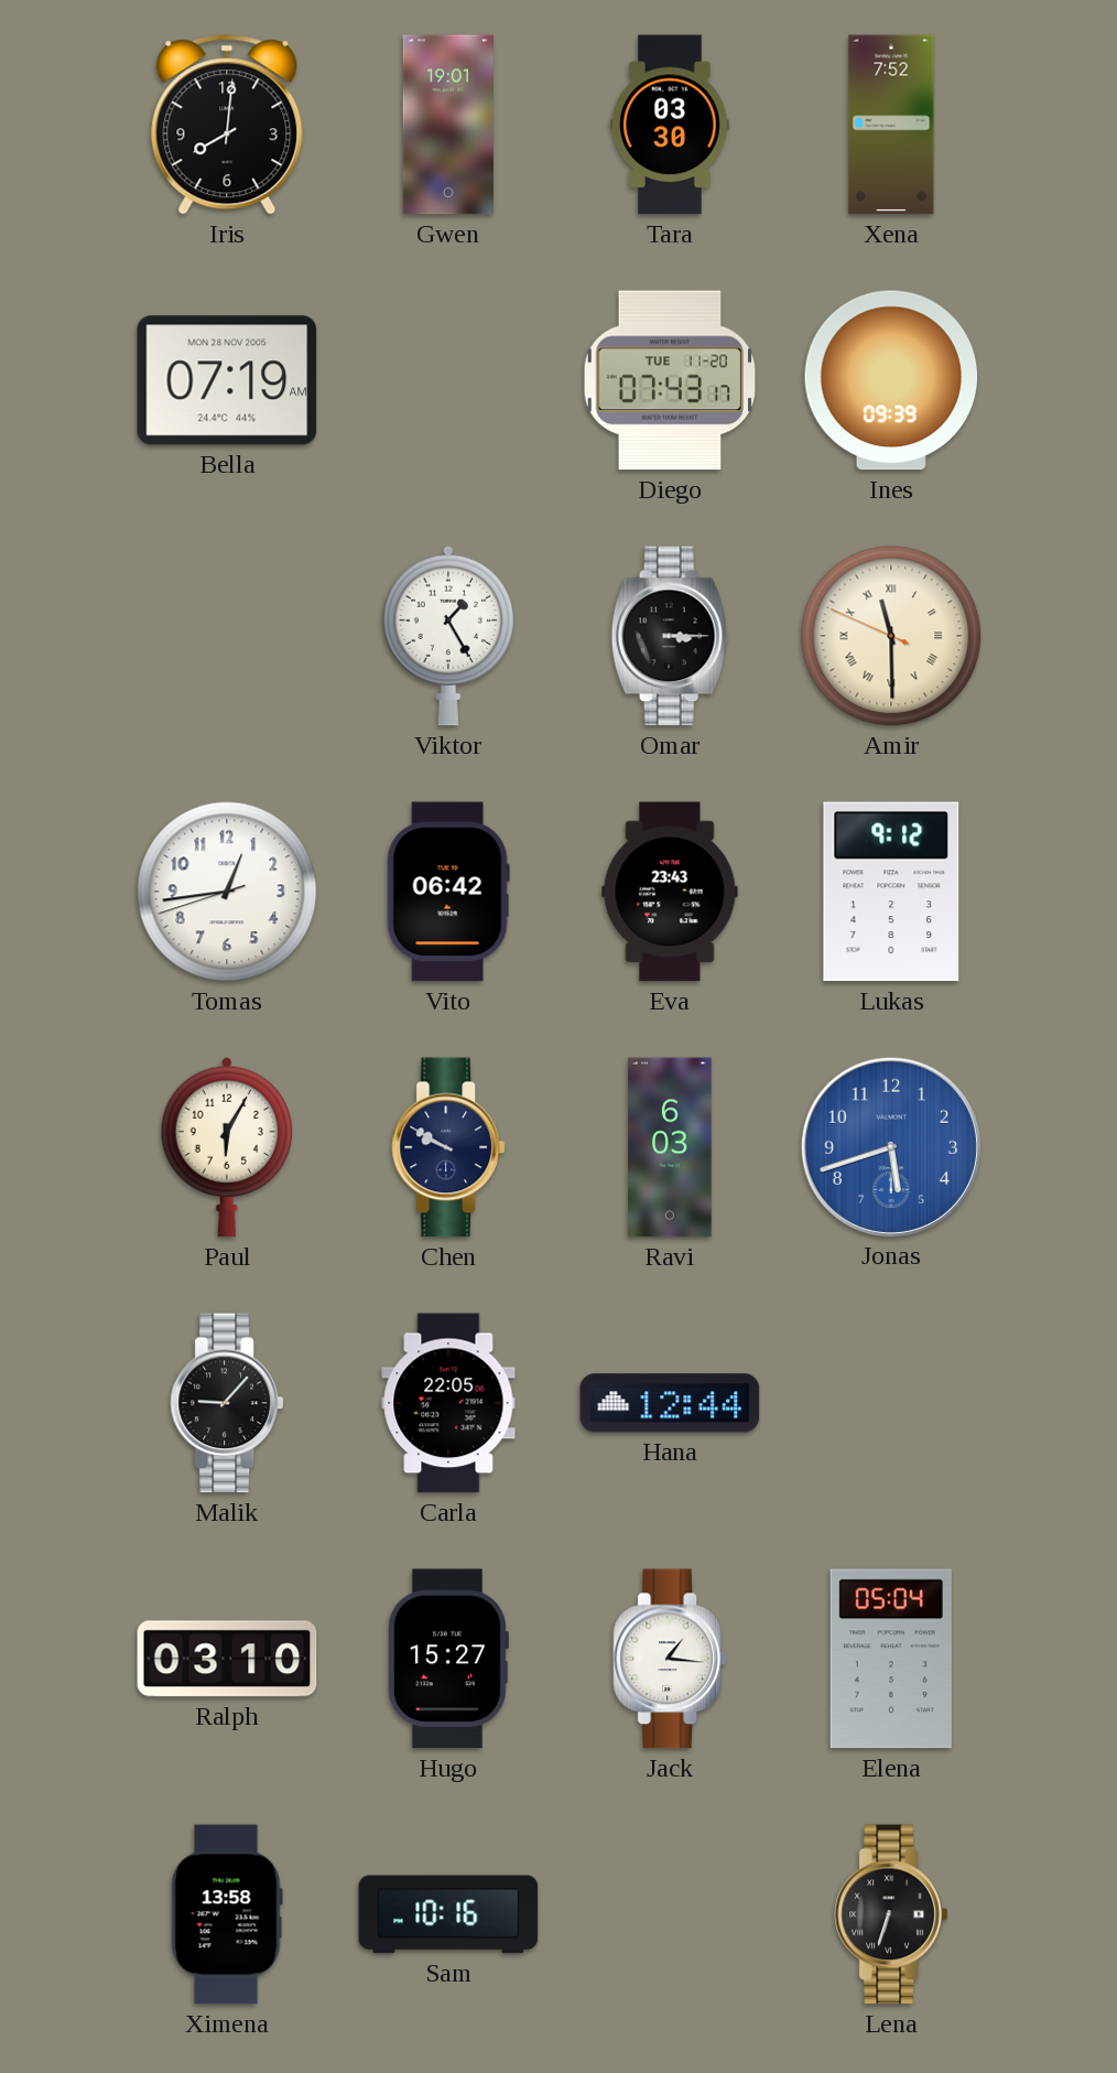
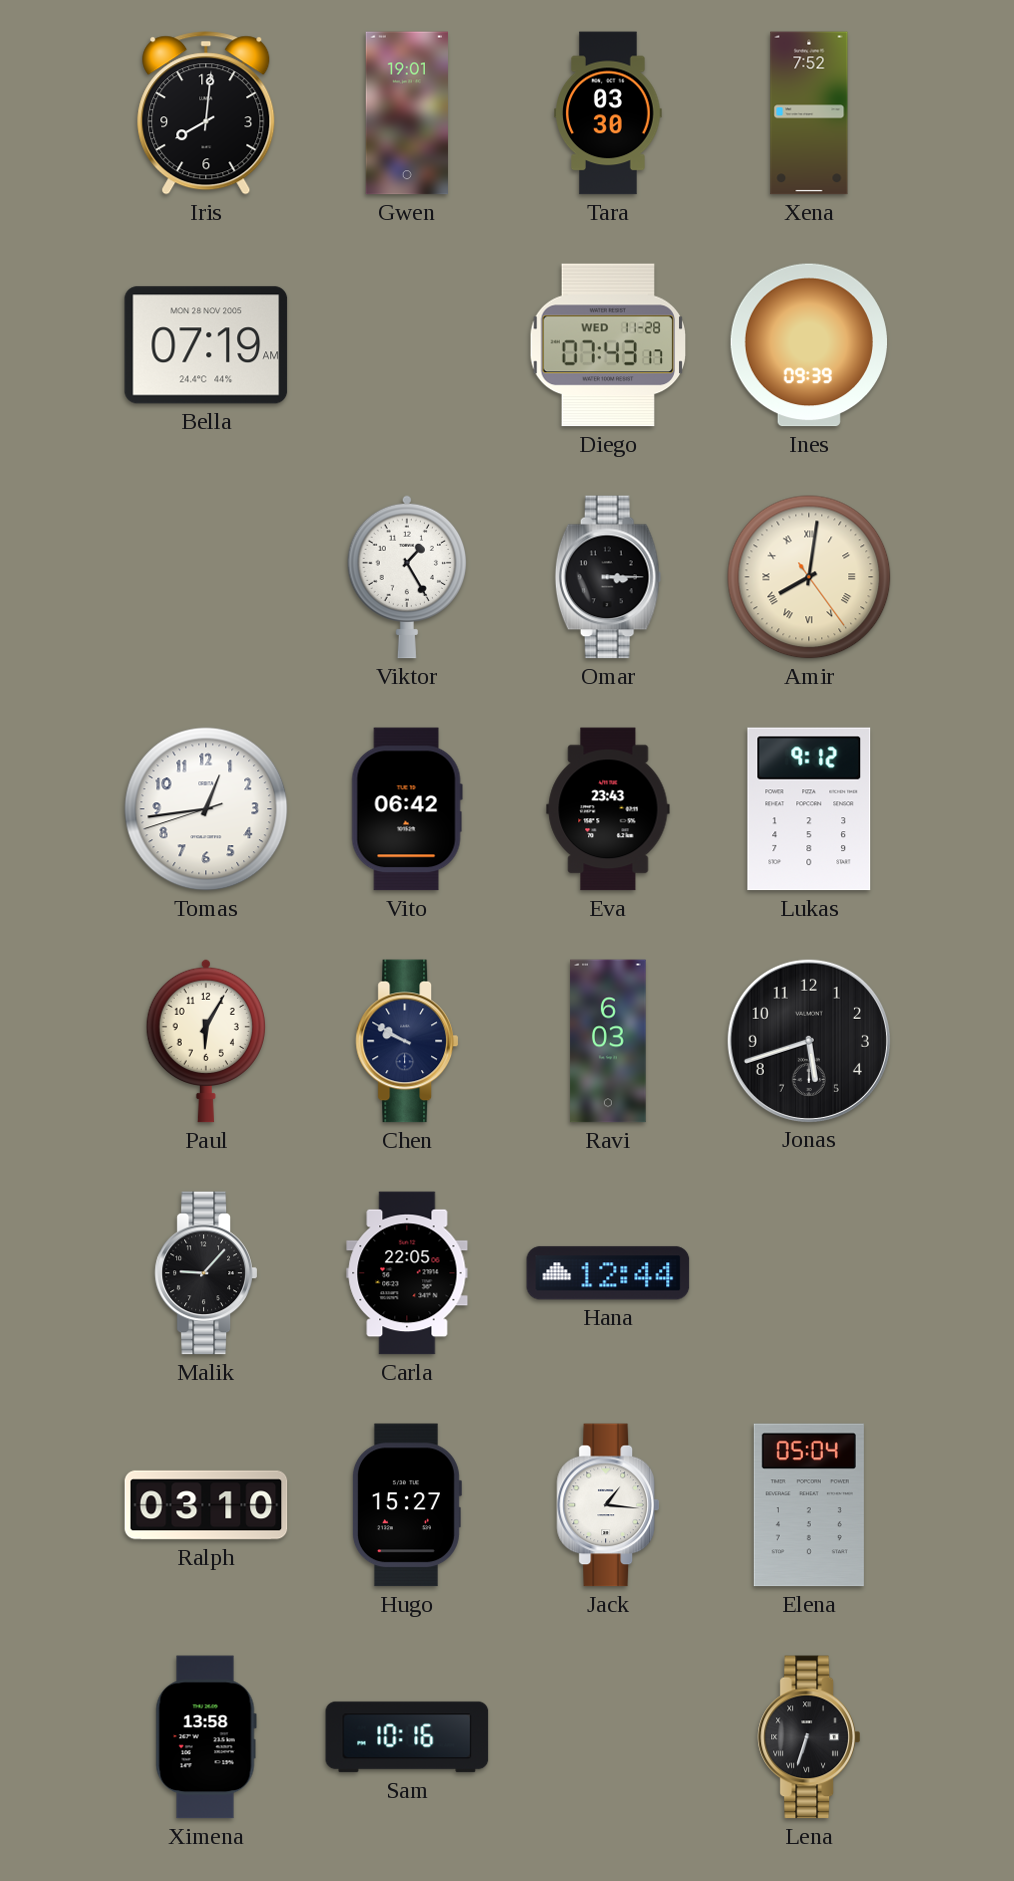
Diego date: TUE 11-20 -> WED 11-28 (608, 345)
Amir: 11:29 -> 8:01 (809, 577)
Jonas dial: blue -> black (808, 1040)
